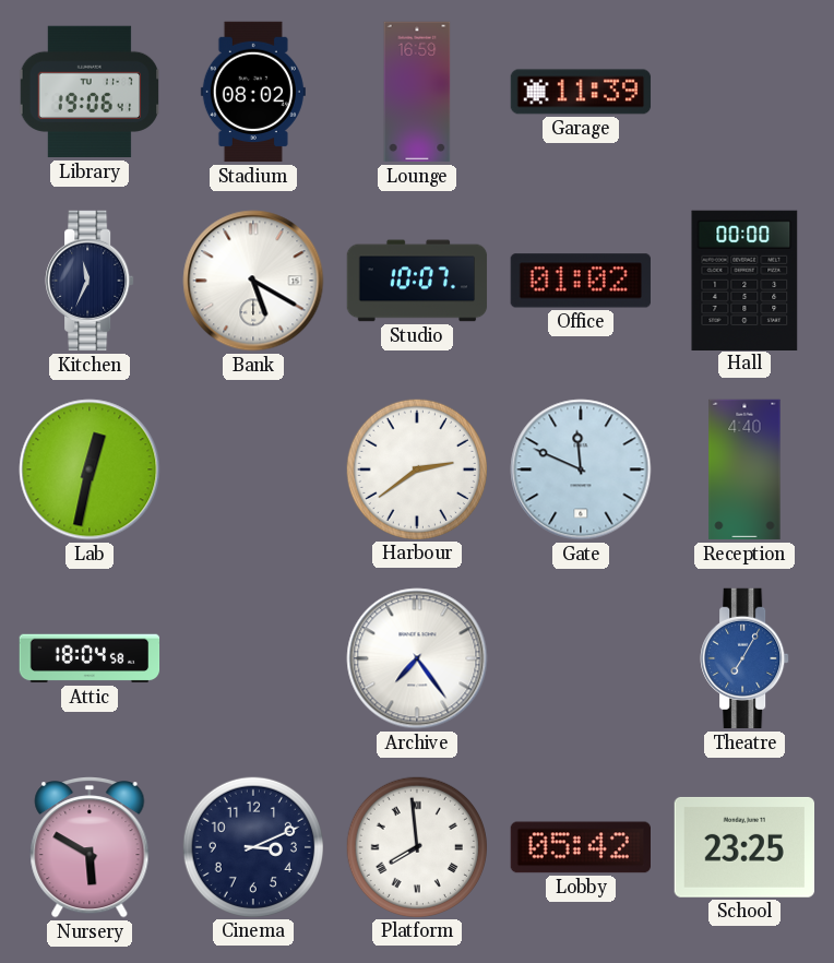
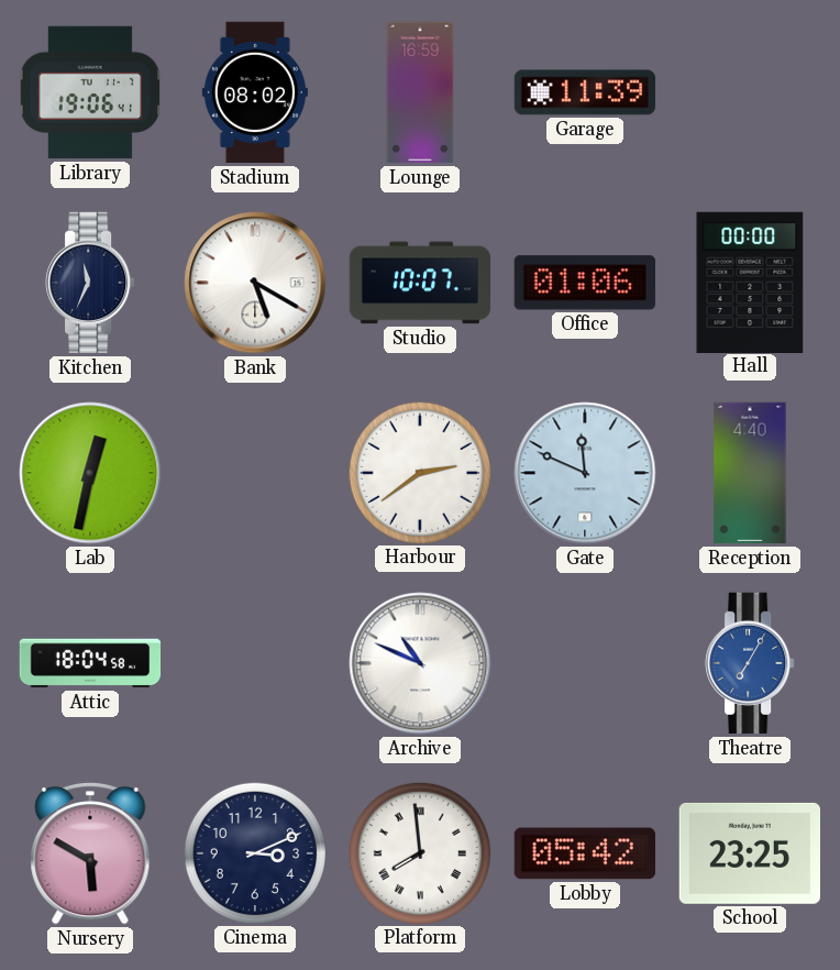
Office: 01:02 -> 01:06 (585, 283)
Archive: 7:24 -> 10:49 (420, 663)
